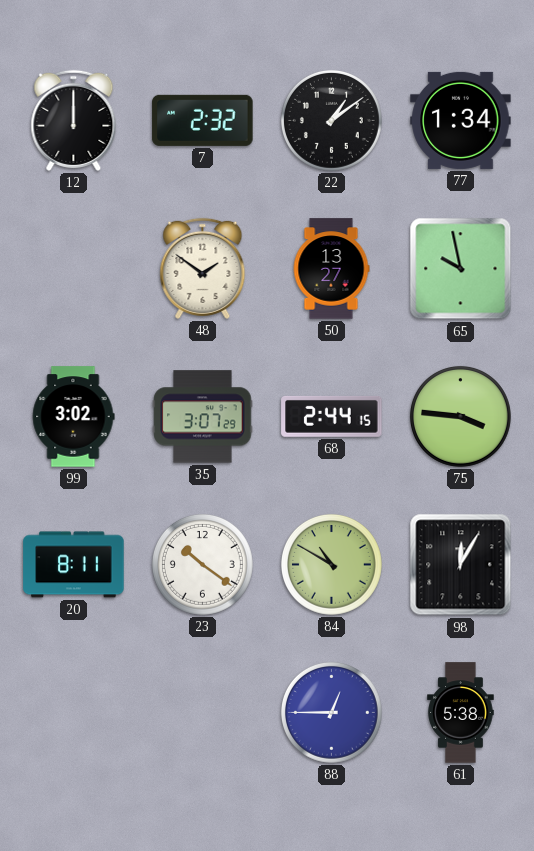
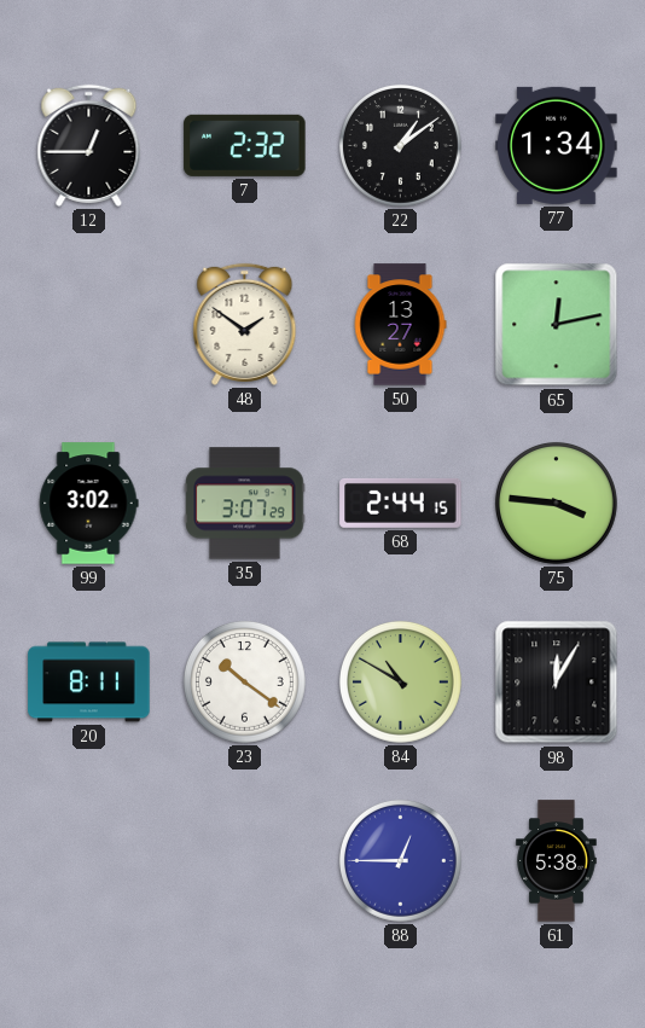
12: 12:00 -> 12:45 (89, 145)
65: 9:58 -> 12:13 (557, 325)
